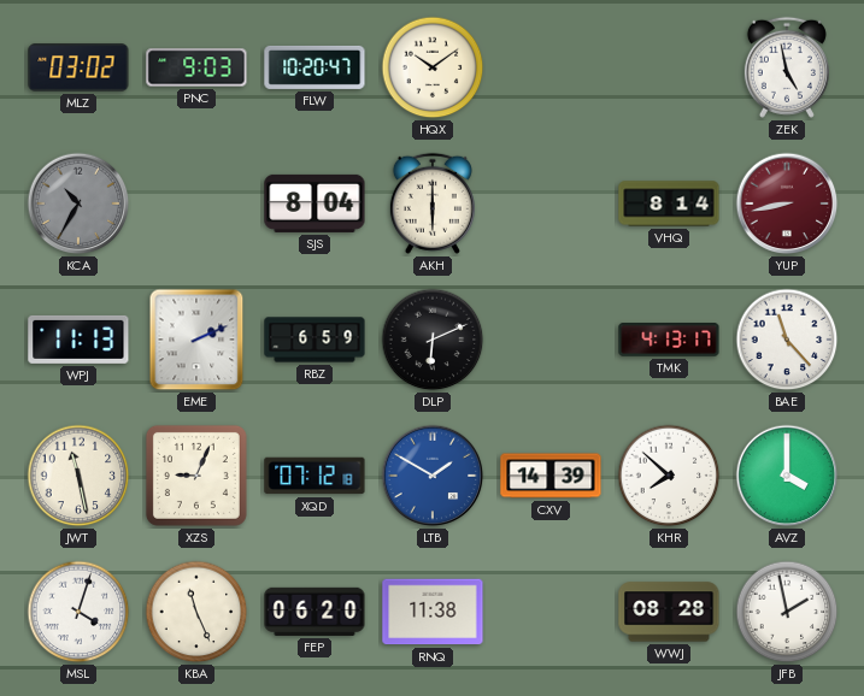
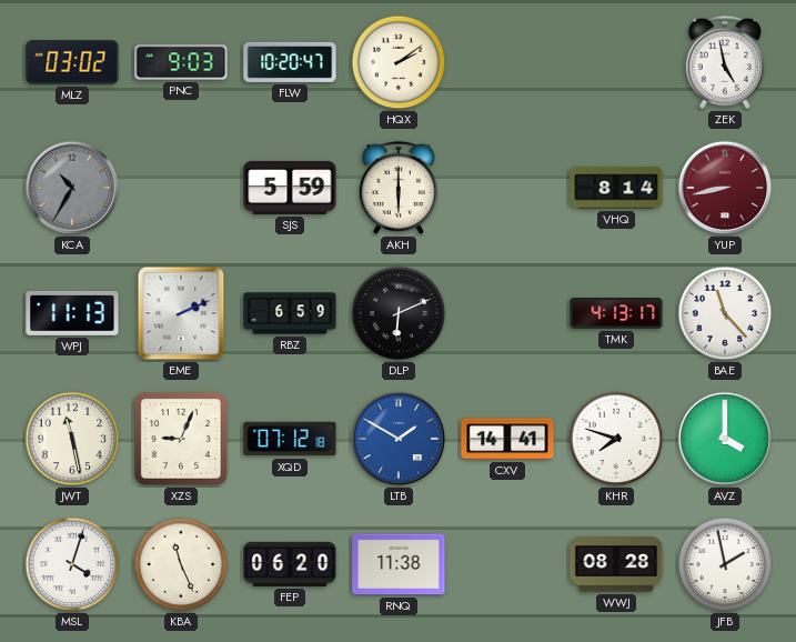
HQX: 10:09 -> 2:09 (399, 62)
SJS: 8:04 -> 5:59 (290, 188)
CXV: 14:39 -> 14:41 (507, 439)
KHR: 7:52 -> 7:48 (616, 439)
